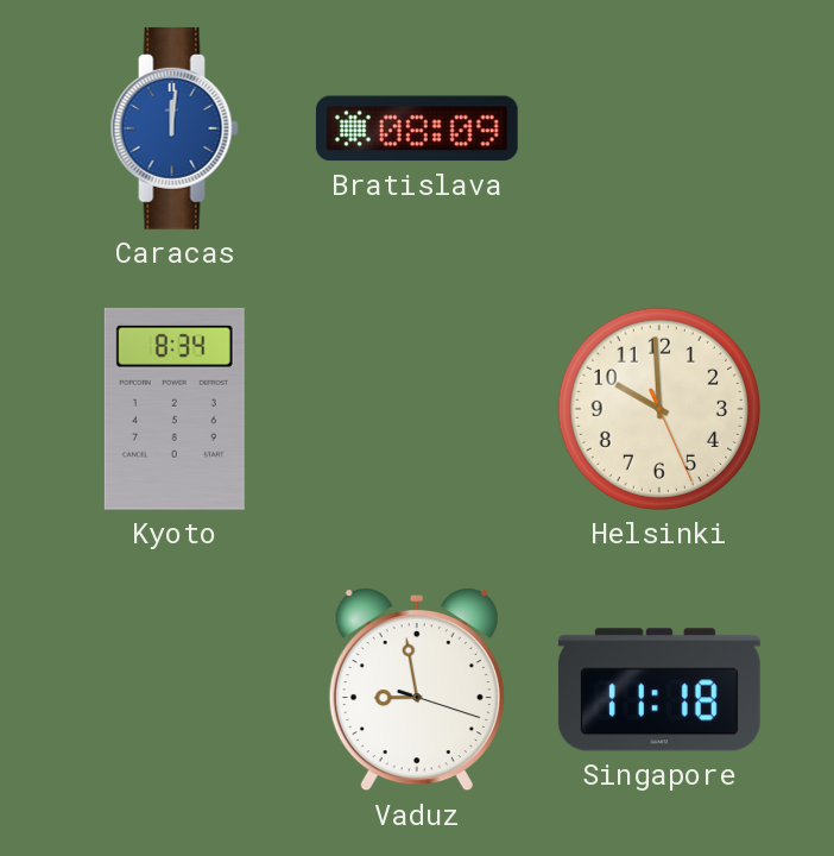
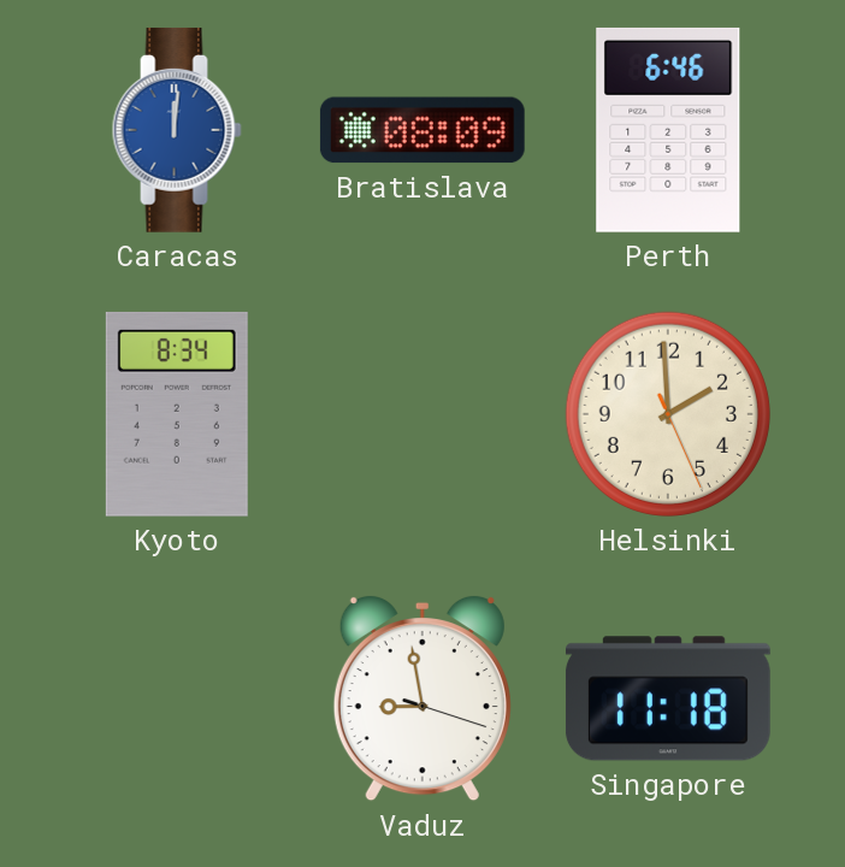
Perth: none -> 6:46 (668, 130)
Helsinki: 9:59 -> 1:59 (668, 414)
